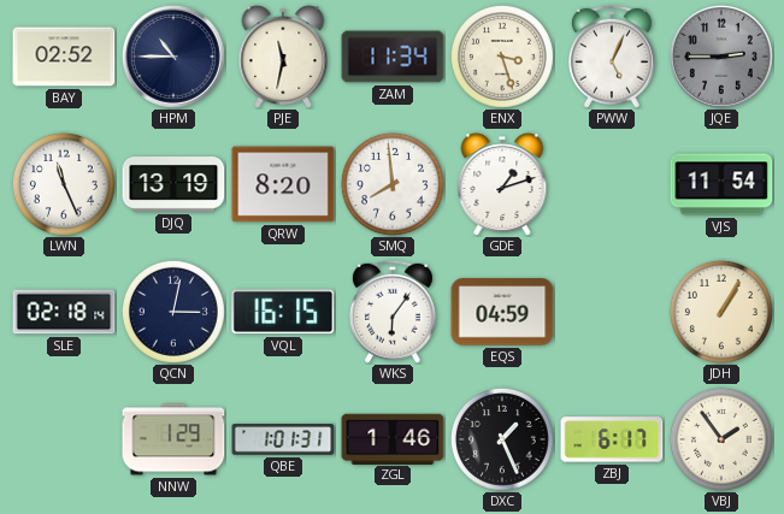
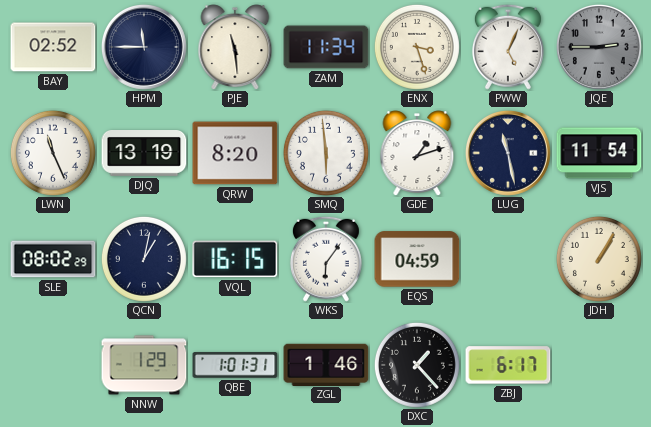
HPM: 10:45 -> 11:45 (145, 48)
PJE: 11:32 -> 11:29 (235, 47)
SMQ: 7:59 -> 5:59 (326, 153)
LUG: none -> 11:28 (509, 154)
SLE: 02:18 -> 08:02 (53, 259)
QCN: 3:02 -> 1:02 (144, 259)
DXC: 1:26 -> 1:23 (417, 365)
VBJ: 1:54 -> none (721, 439)
